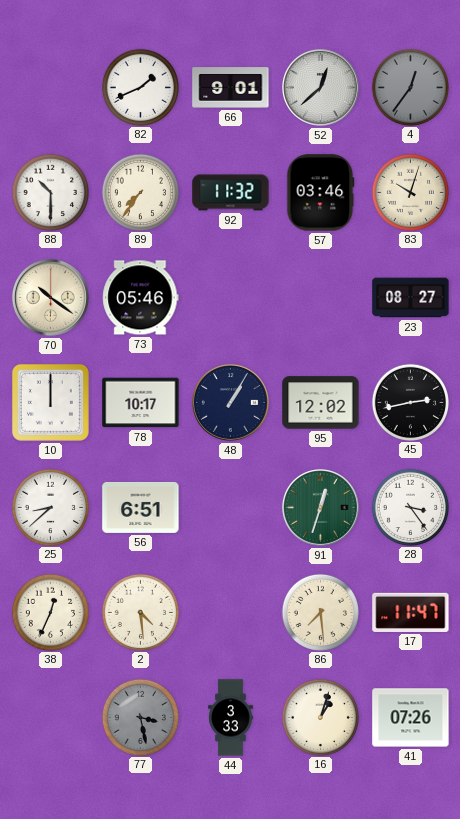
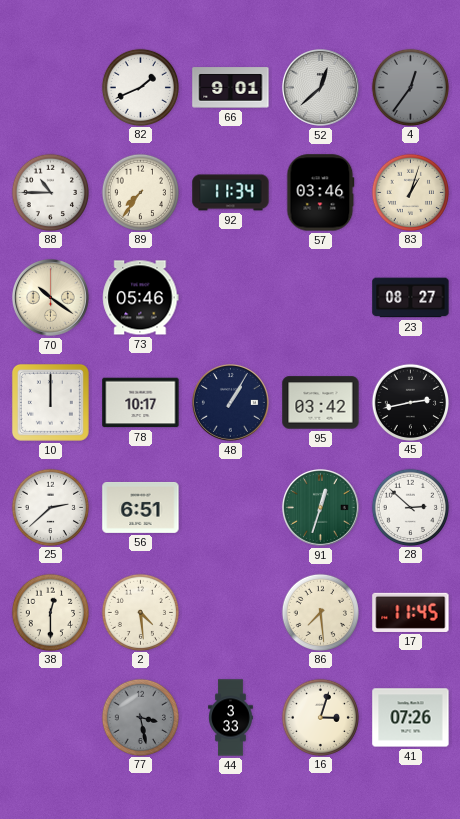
88: 10:30 -> 10:45 (50, 192)
92: 11:32 -> 11:34 (231, 193)
83: 10:03 -> 1:03 (410, 192)
95: 12:02 -> 03:42 (321, 403)
25: 8:38 -> 2:38 (50, 507)
28: 3:24 -> 2:52 (410, 507)
38: 12:34 -> 12:30 (50, 612)
17: 11:47 -> 11:45 (411, 612)
16: 1:03 -> 3:03 (320, 717)
